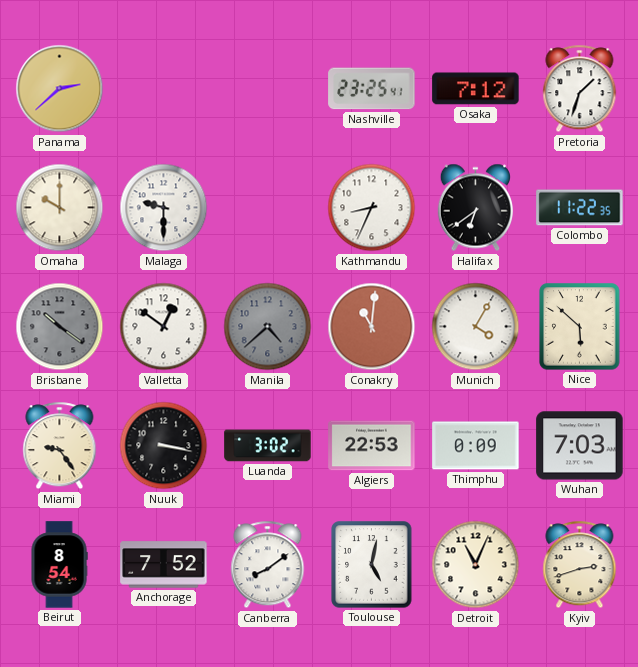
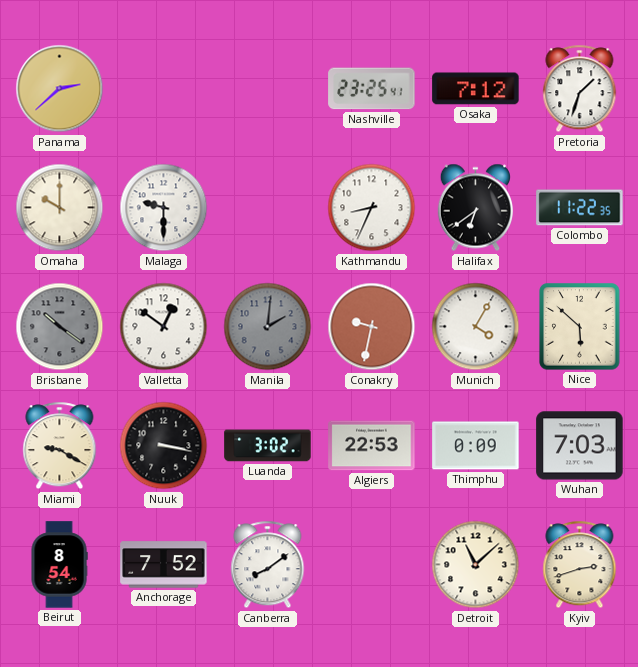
Manila: 4:38 -> 2:01 (268, 327)
Conakry: 11:01 -> 9:32 (372, 327)
Miami: 9:24 -> 9:20 (60, 446)
Toulouse: 5:02 -> none (372, 565)
Detroit: 11:04 -> 11:08 (476, 565)
